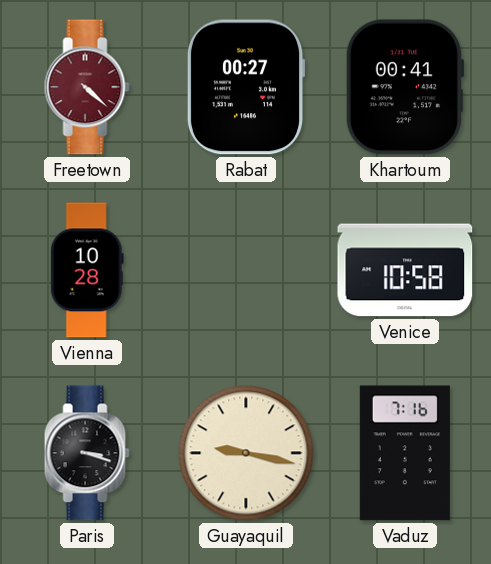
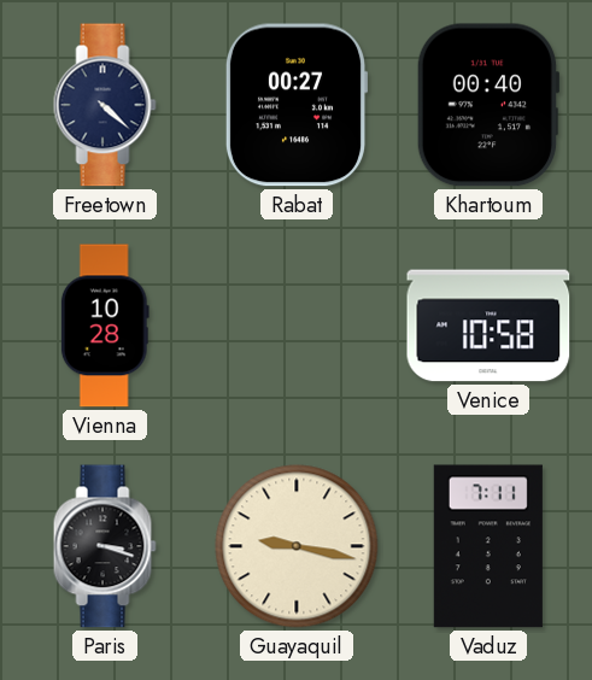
Freetown dial: burgundy -> navy (105, 105)
Khartoum: 00:41 -> 00:40 (488, 105)
Vaduz: 7:16 -> 7:11 (488, 546)
